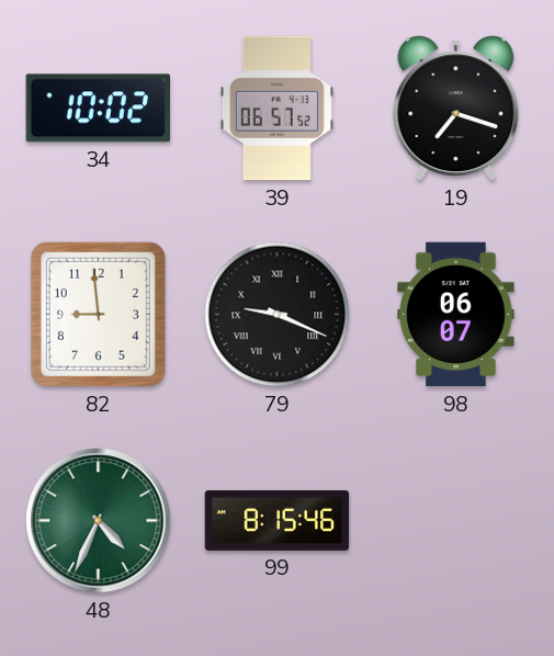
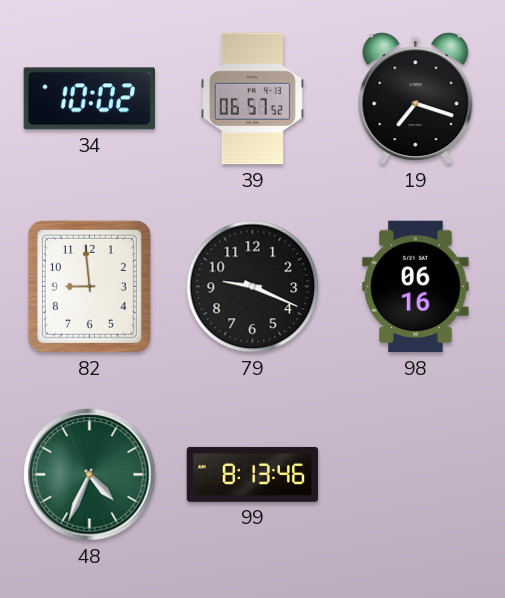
79 numerals: Roman -> Arabic (253, 287)
98: 06:07 -> 06:16 (416, 287)
99: 8:15 -> 8:13 (253, 474)
